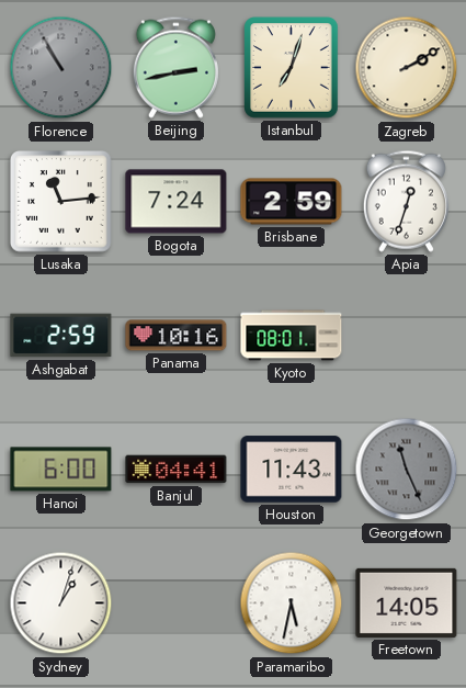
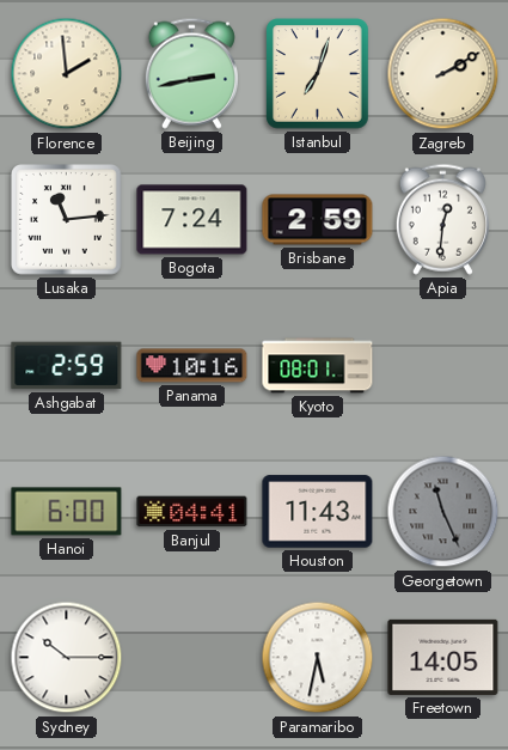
Florence: 10:55 -> 1:59 (67, 74)
Florence dial: grey -> cream (67, 74)
Apia: 12:33 -> 12:31 (442, 219)
Sydney: 1:03 -> 10:15 (67, 658)
